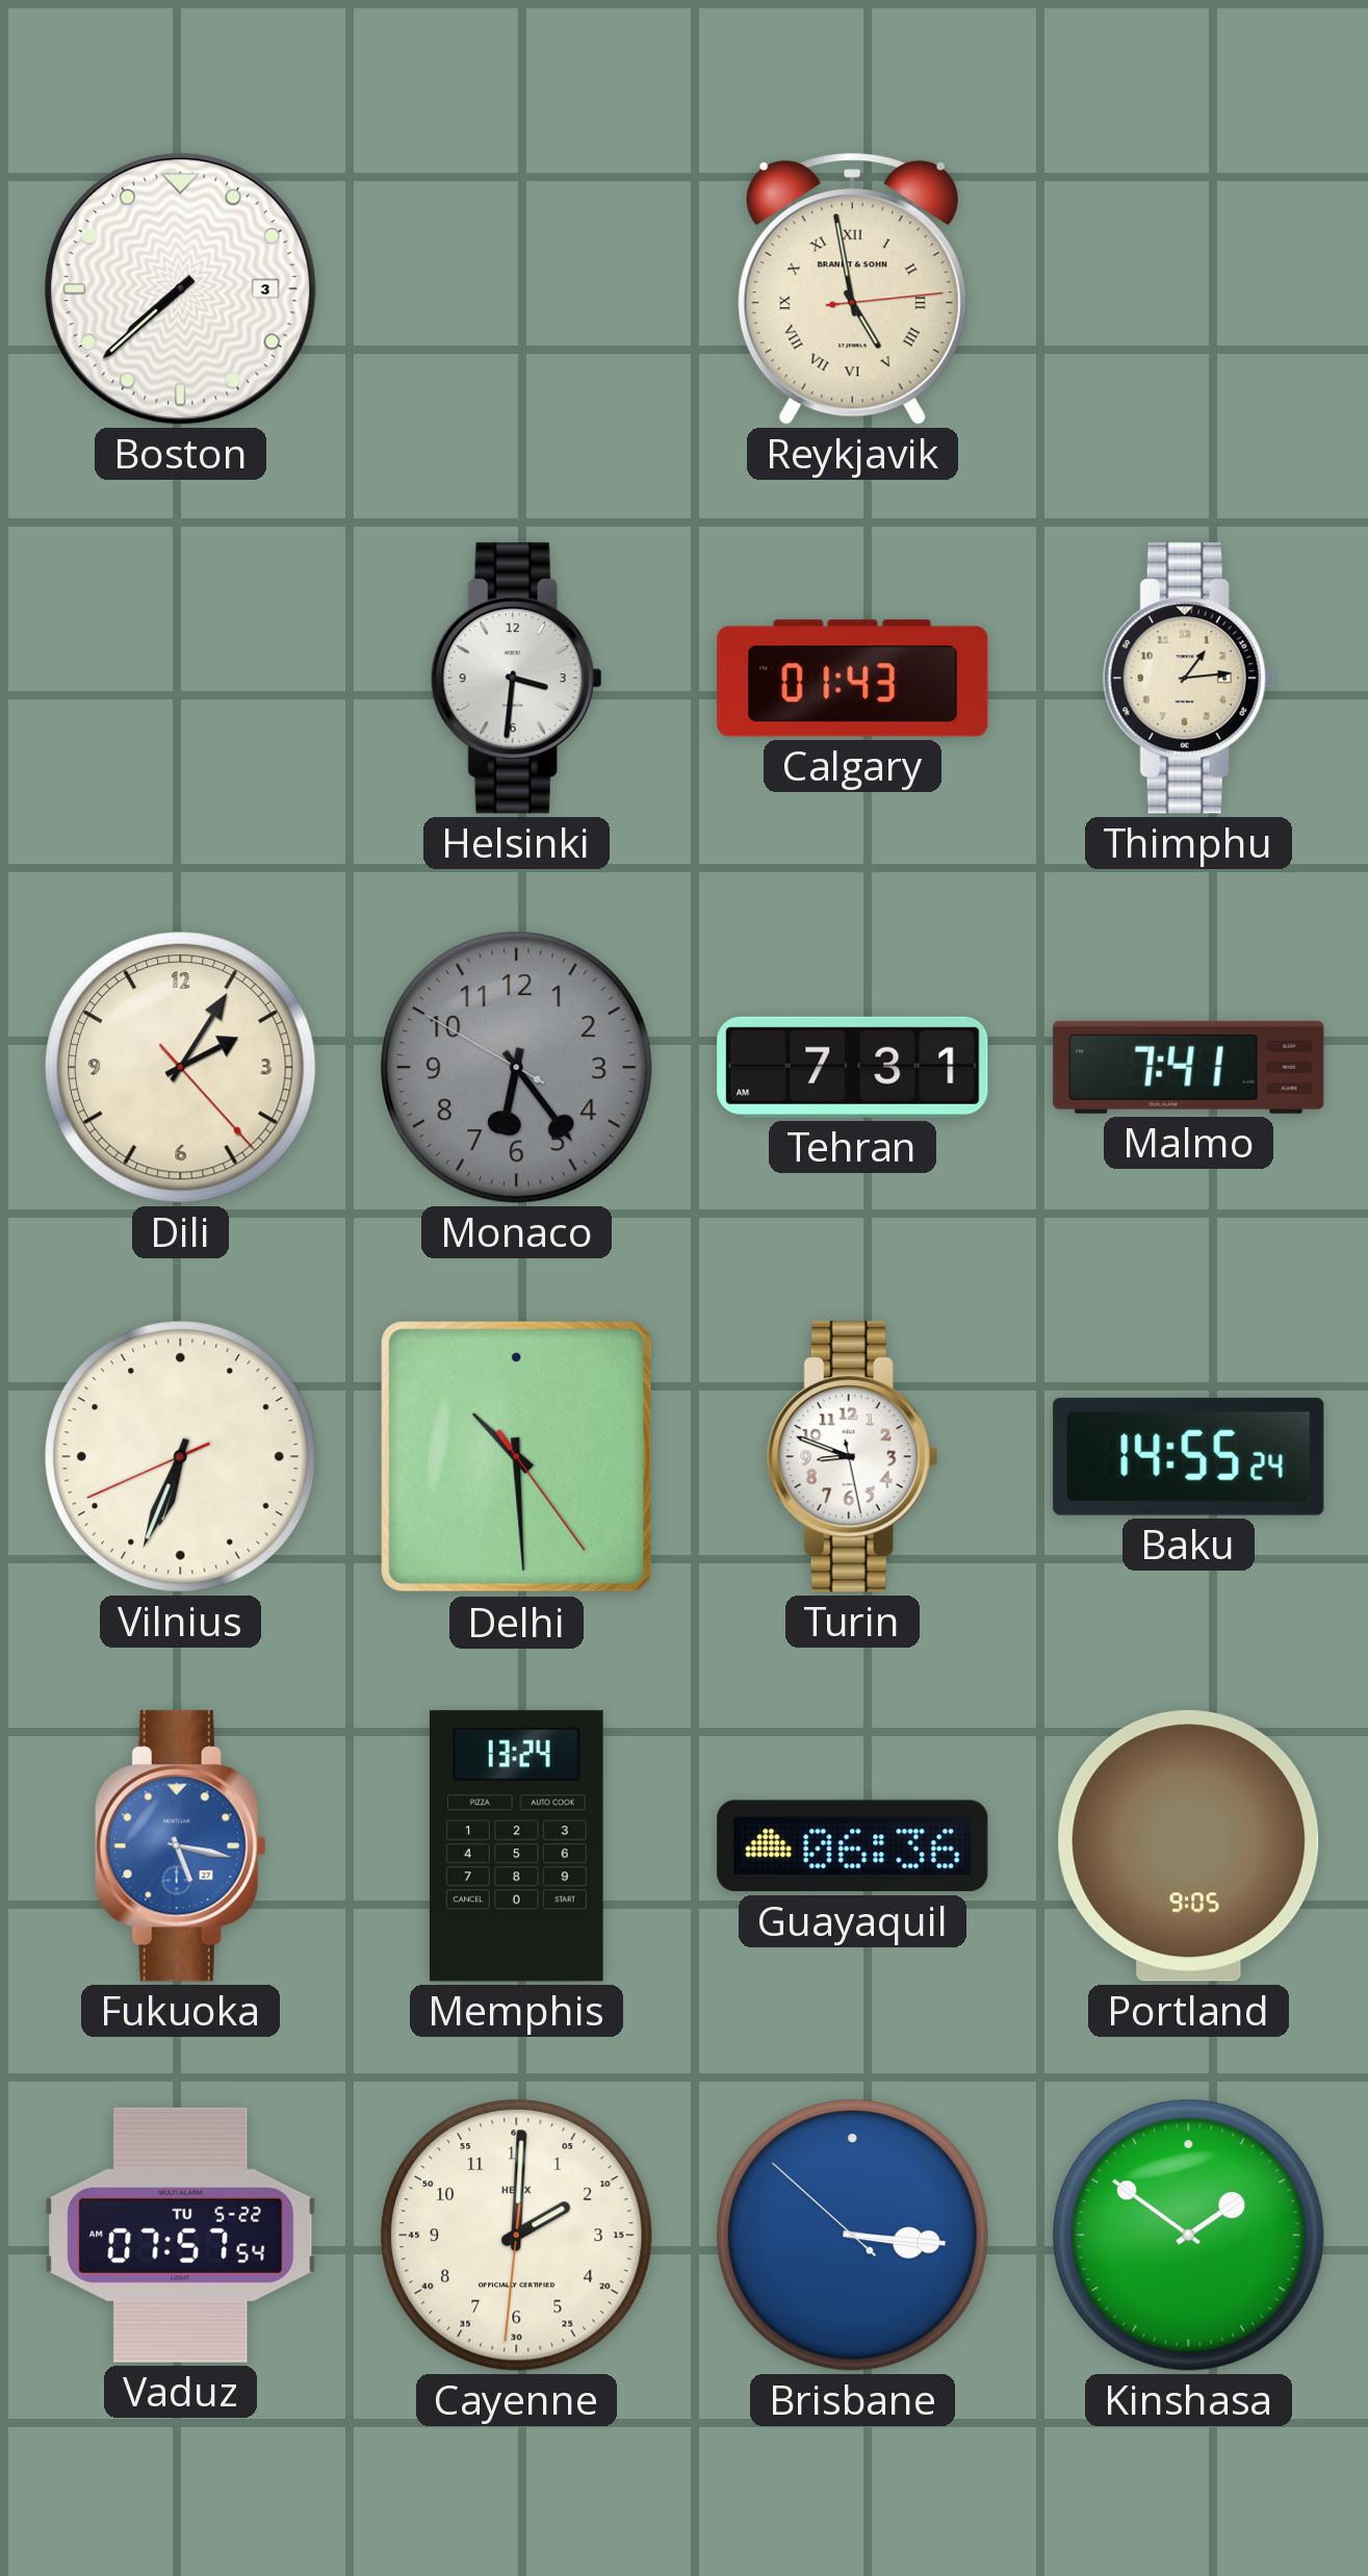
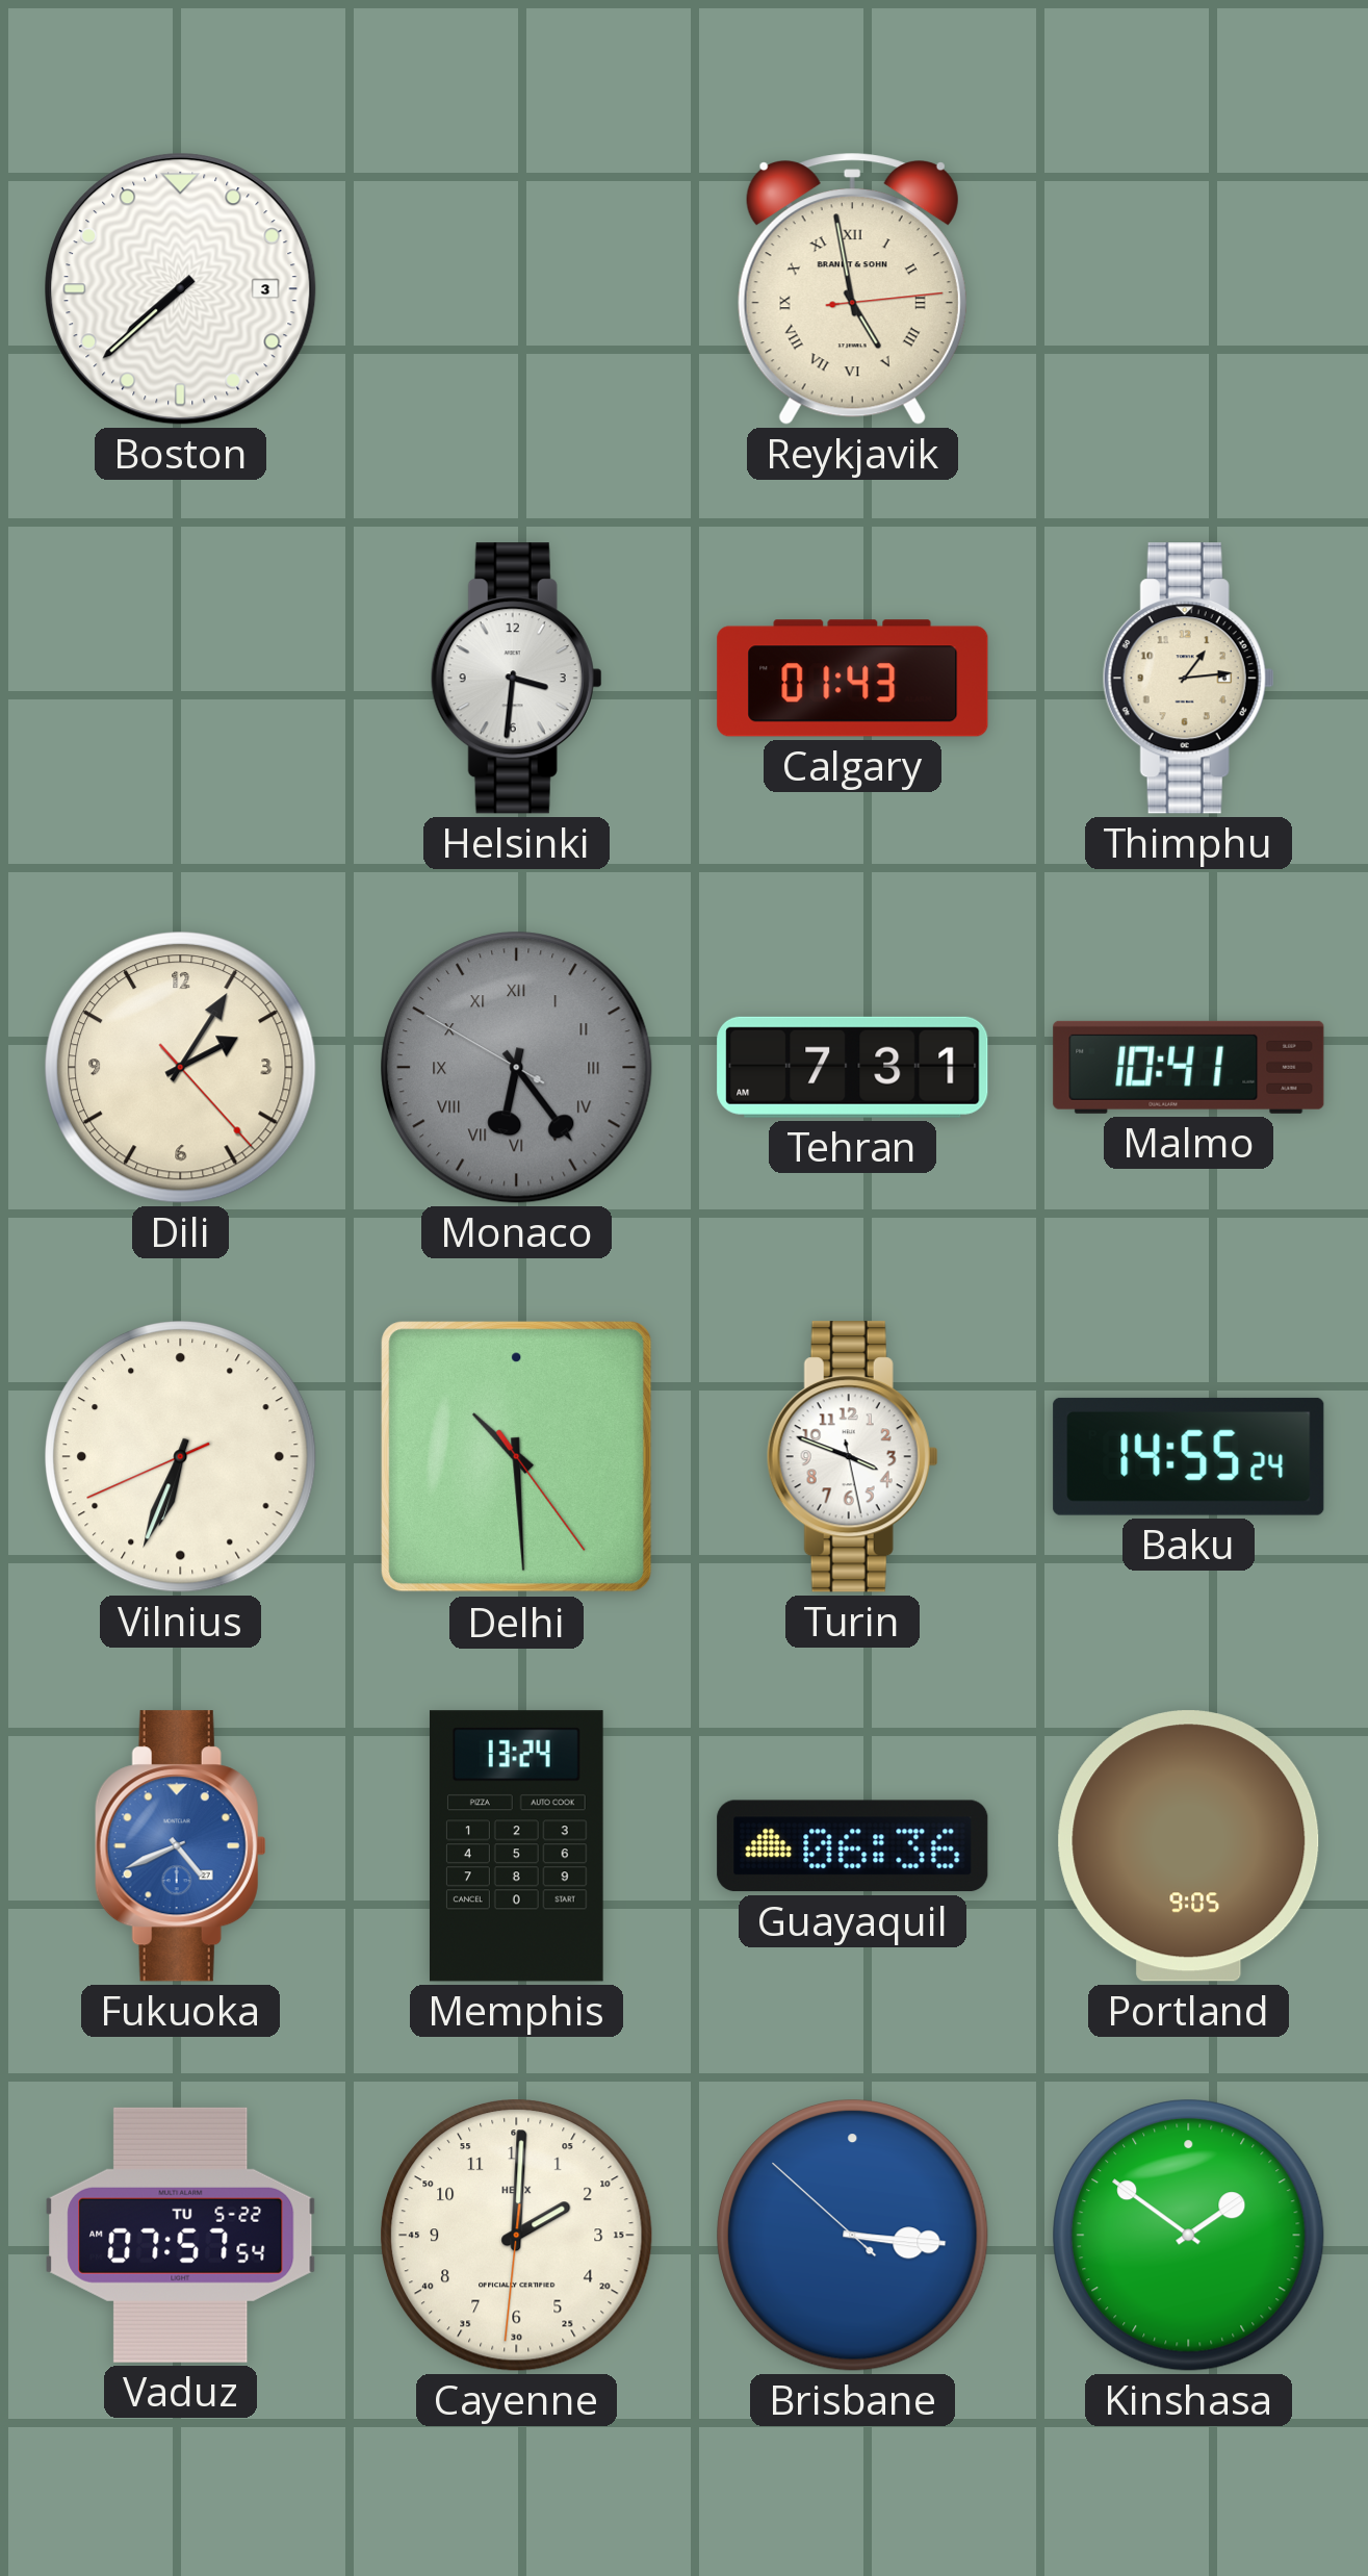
Monaco numerals: Arabic -> Roman (517, 1068)
Malmo: 7:41 -> 10:41 (1189, 1067)
Turin: 8:48 -> 3:48 (852, 1457)
Fukuoka: 5:17 -> 4:41 (180, 1846)
